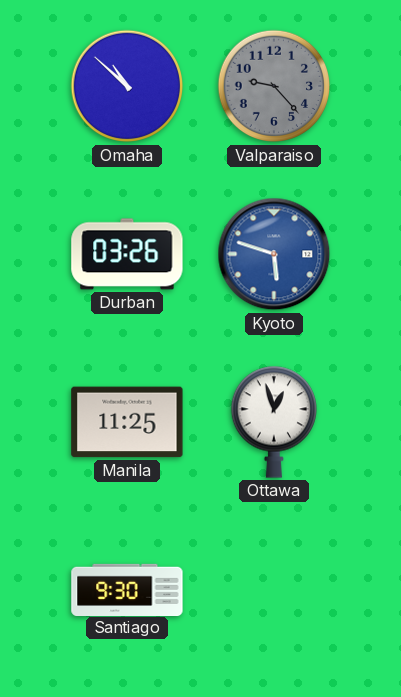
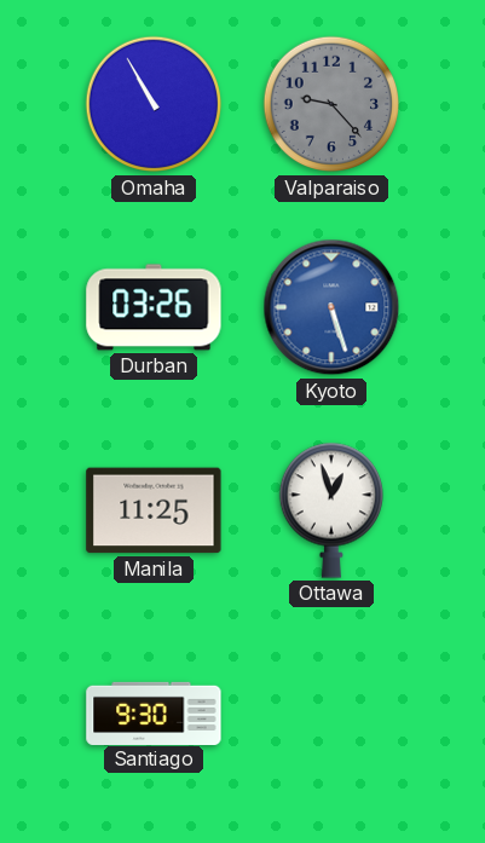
Omaha: 10:52 -> 10:55 (154, 104)
Kyoto: 5:48 -> 5:27 (331, 307)
